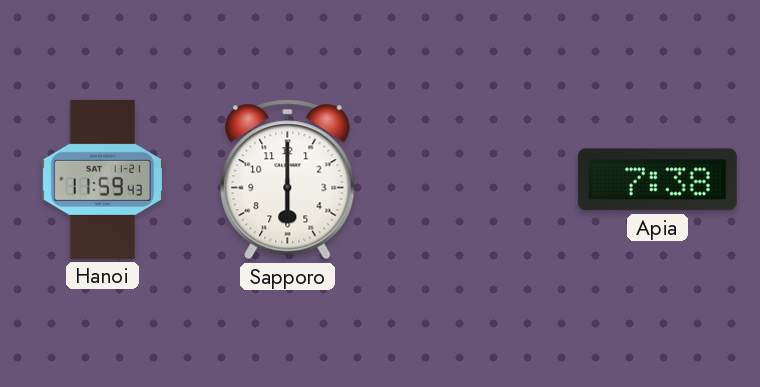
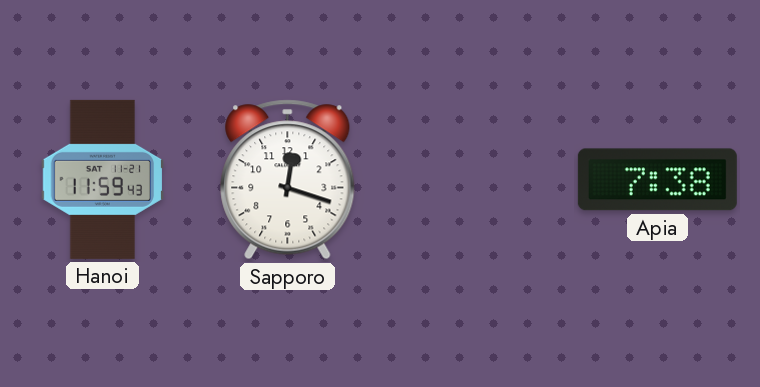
Sapporo: 6:00 -> 12:18 (288, 180)
